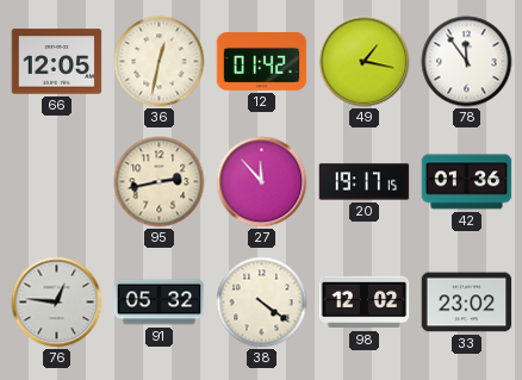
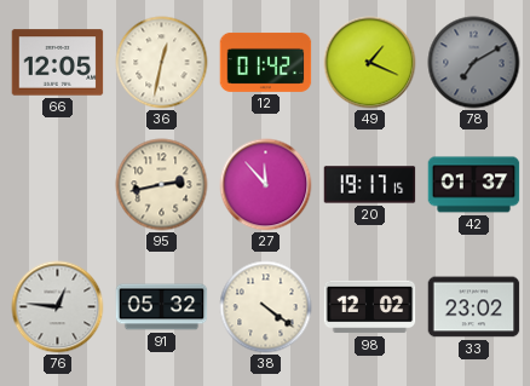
49: 1:17 -> 1:19 (370, 63)
78: 11:54 -> 7:10 (474, 63)
78 dial: white -> grey (474, 63)
42: 01:36 -> 01:37 (474, 185)
